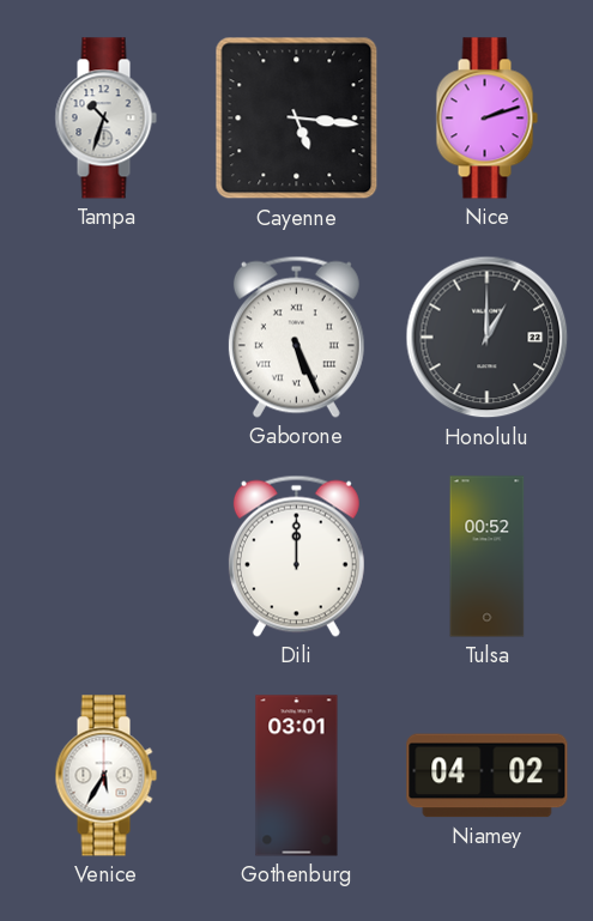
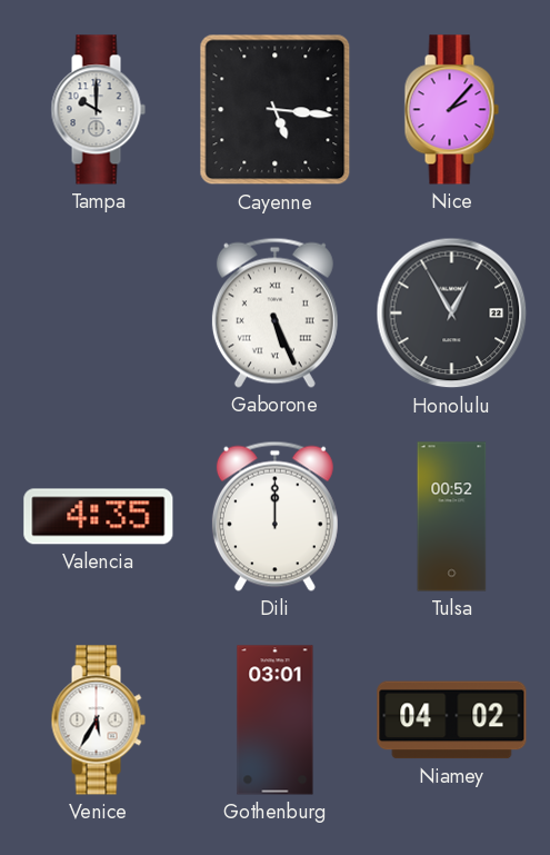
Tampa: 10:33 -> 10:00 (98, 110)
Nice: 2:12 -> 2:07 (451, 110)
Honolulu: 1:00 -> 12:55 (452, 314)
Valencia: none -> 4:35 (99, 517)
